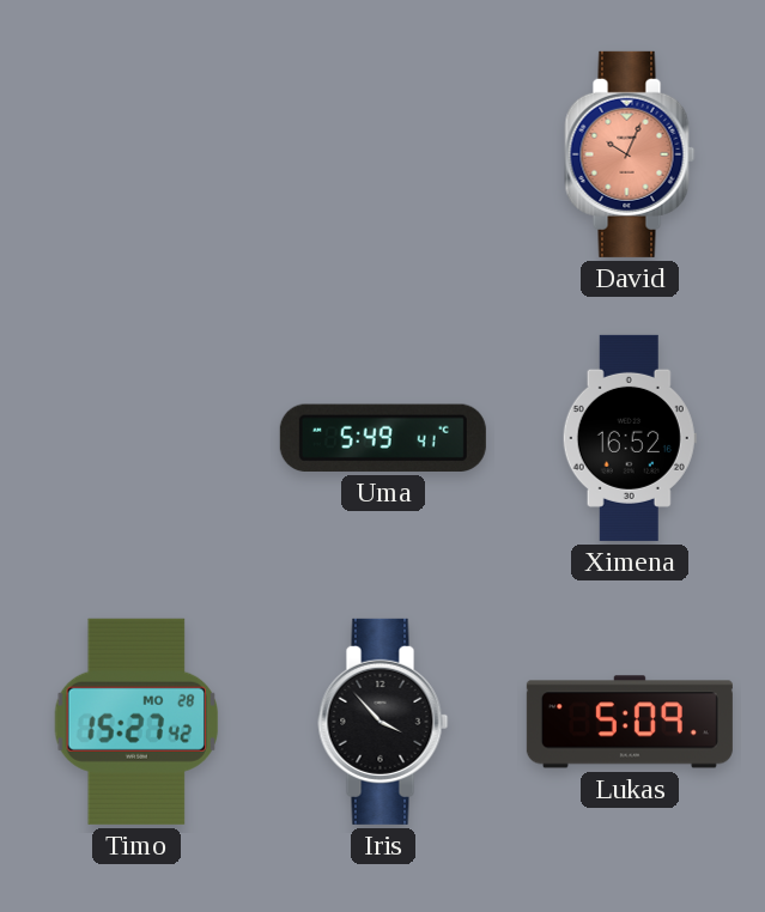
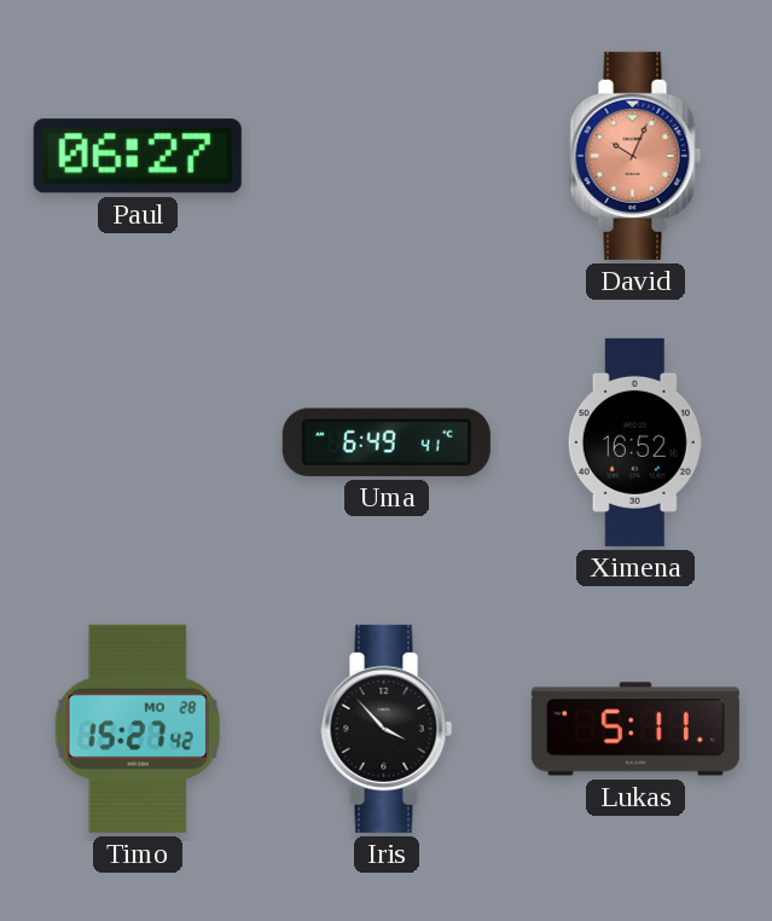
Paul: none -> 06:27 (138, 156)
Uma: 5:49 -> 6:49 (387, 442)
Lukas: 5:09 -> 5:11 (635, 729)
